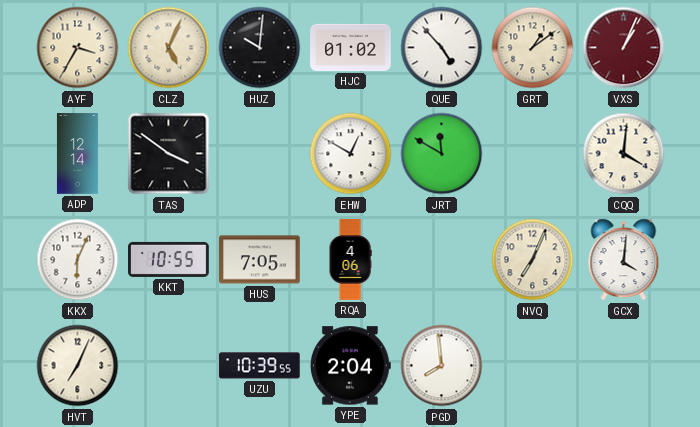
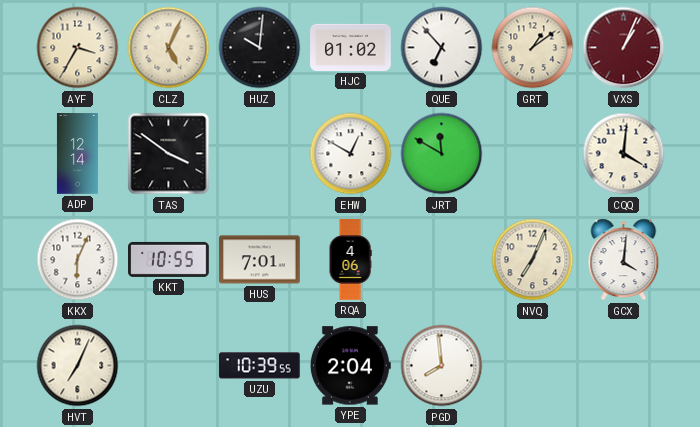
QUE: 4:53 -> 6:53 (442, 48)
HUS: 7:05 -> 7:01 (260, 260)
